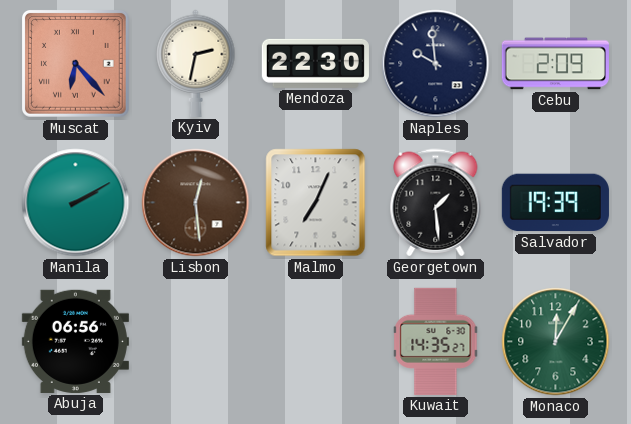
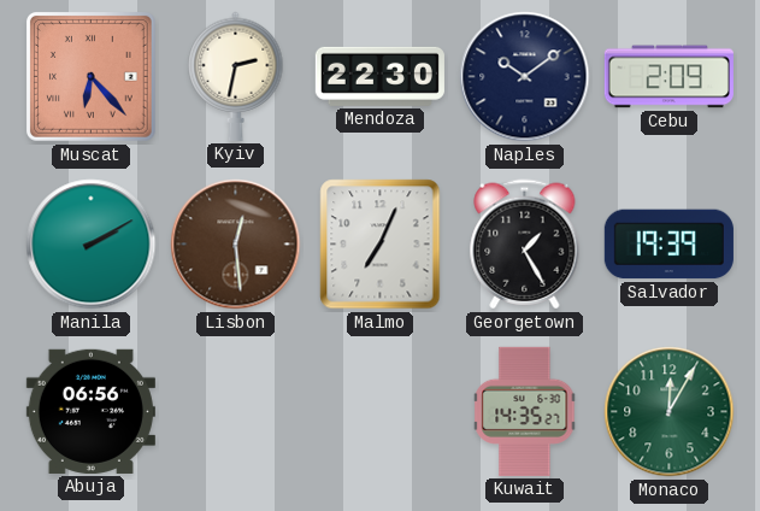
Naples: 9:59 -> 10:09 (525, 77)
Georgetown: 1:29 -> 1:25 (525, 245)
